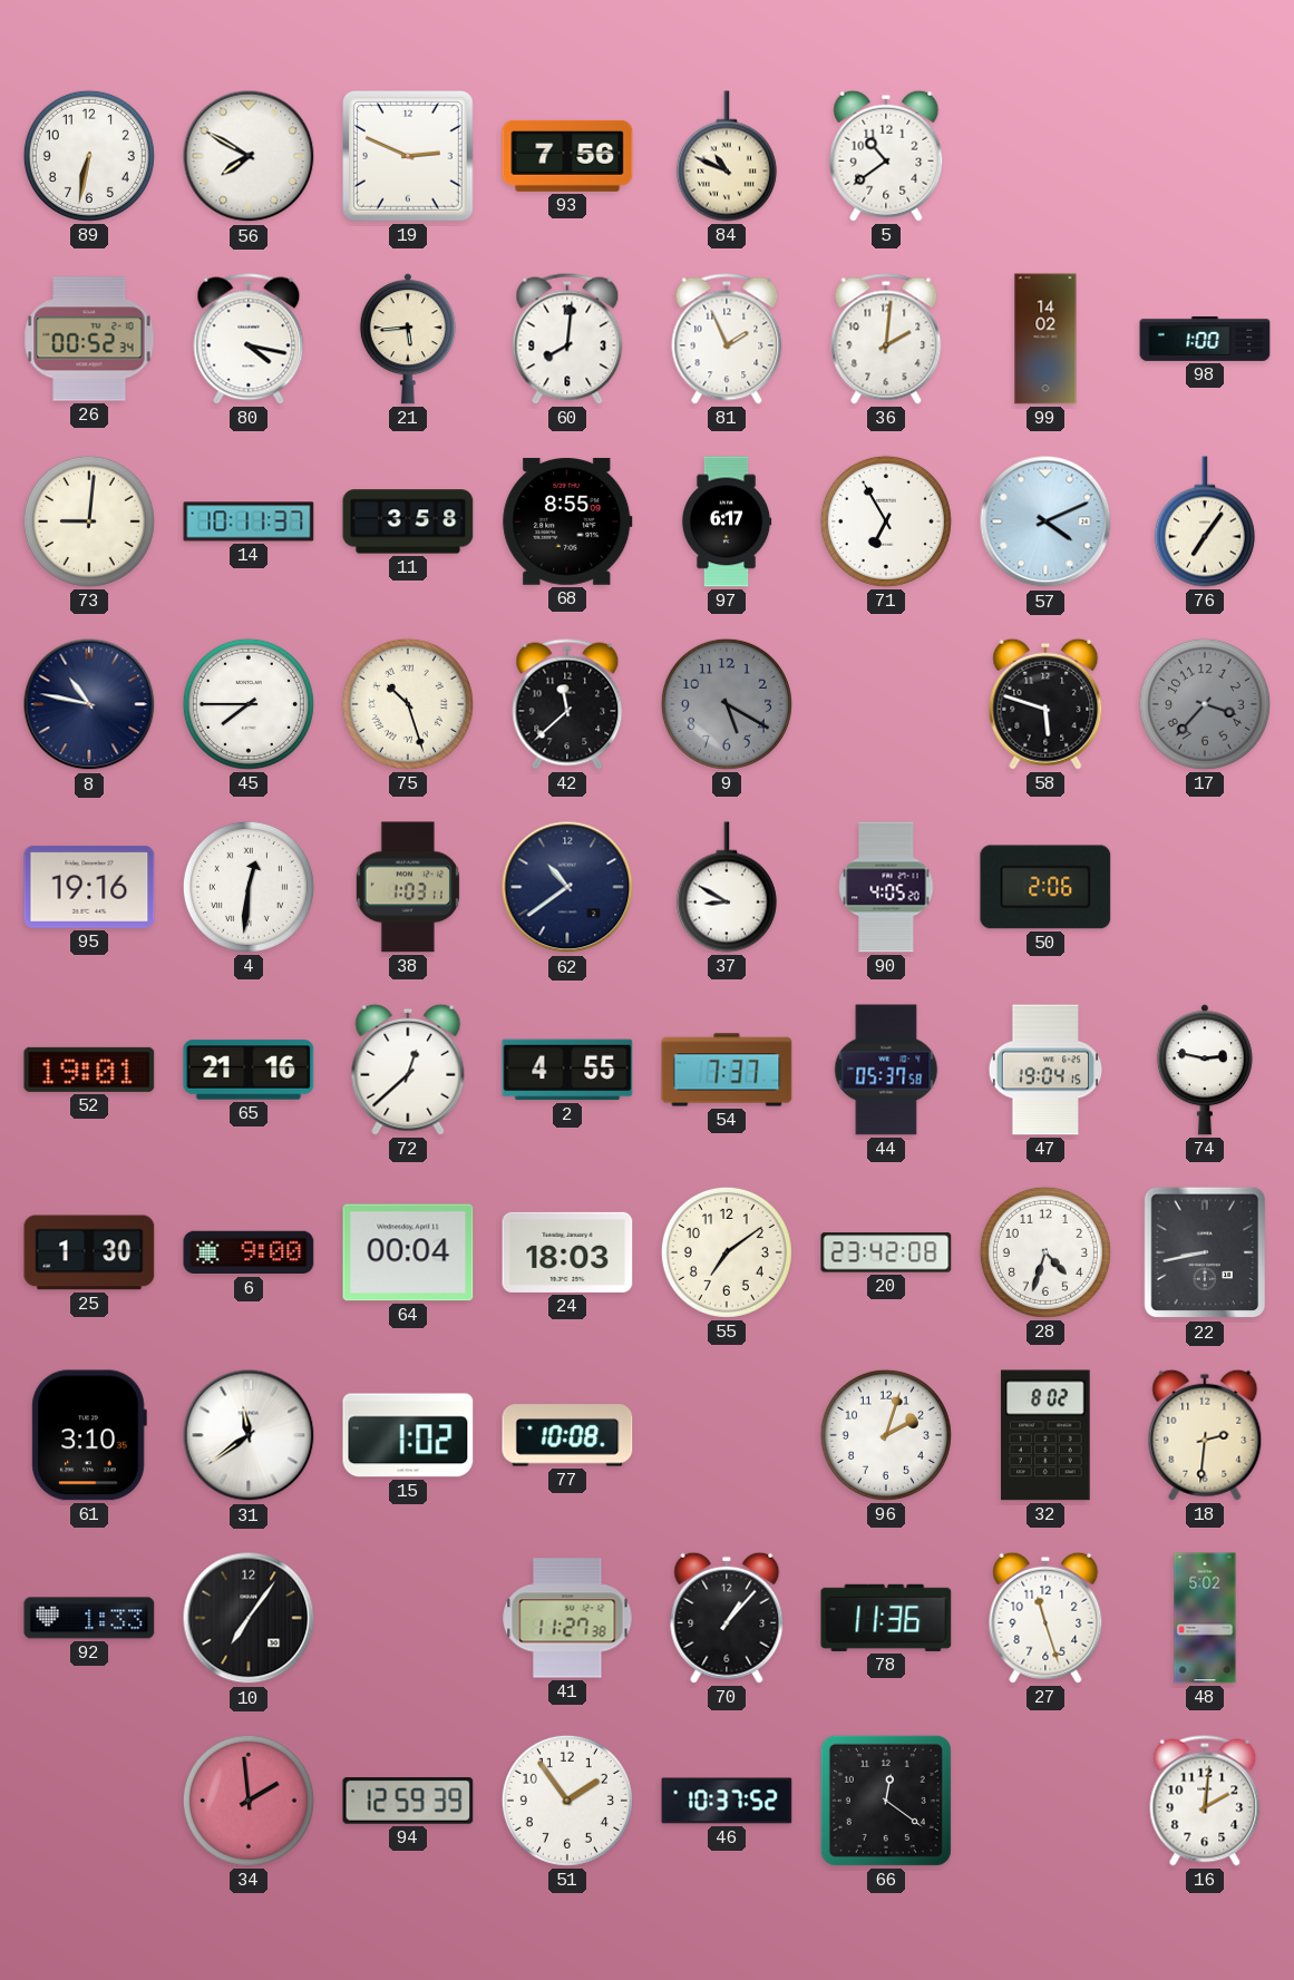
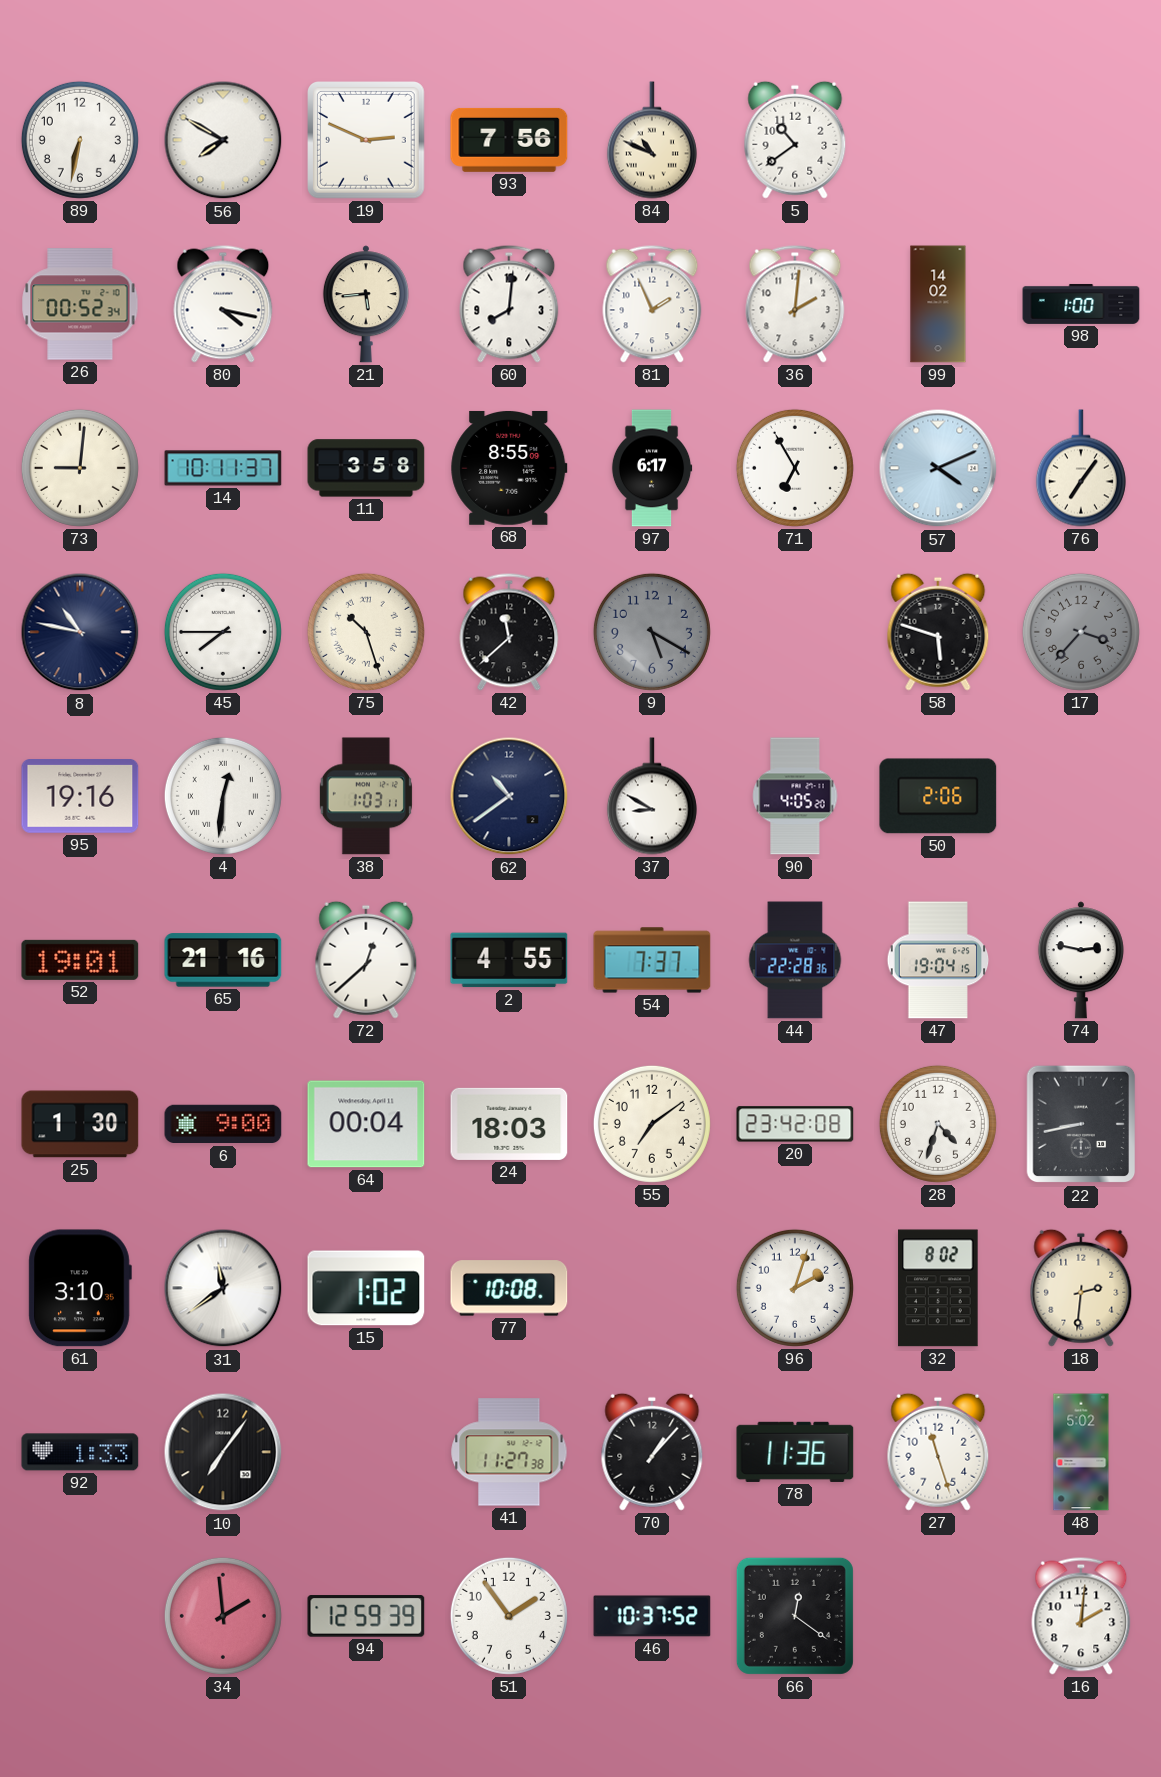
44: 05:37 -> 22:28 (795, 960)
